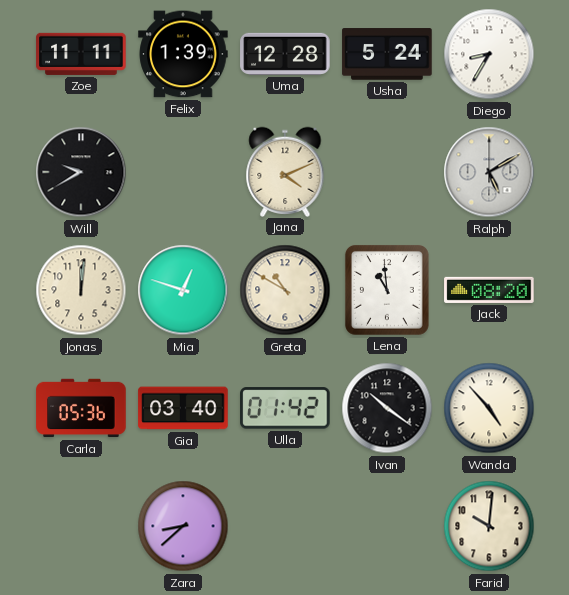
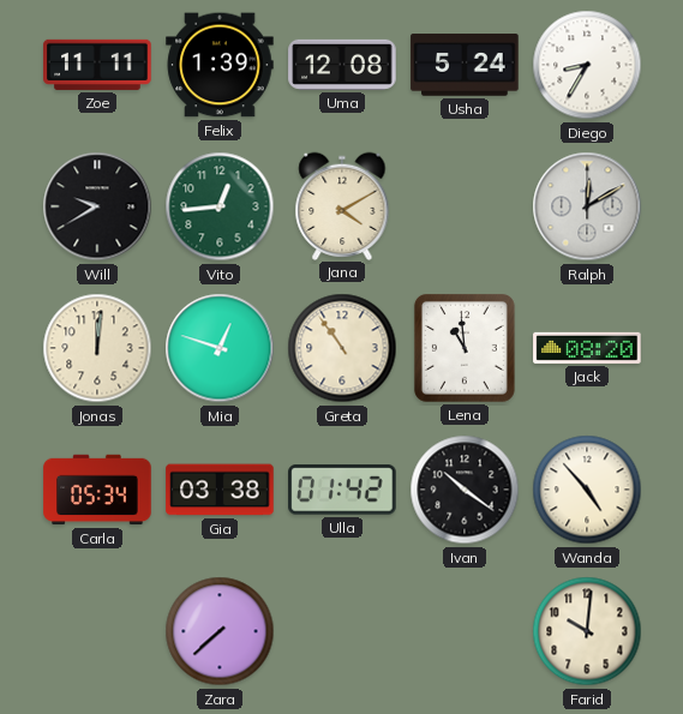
Uma: 12:28 -> 12:08 (342, 65)
Vito: none -> 12:44 (220, 206)
Jana: 4:11 -> 4:10 (342, 205)
Ralph: 5:10 -> 12:10 (587, 206)
Greta: 10:50 -> 10:54 (342, 348)
Carla: 05:36 -> 05:34 (97, 490)
Gia: 03:40 -> 03:38 (220, 490)
Zara: 8:38 -> 7:38 (220, 631)
